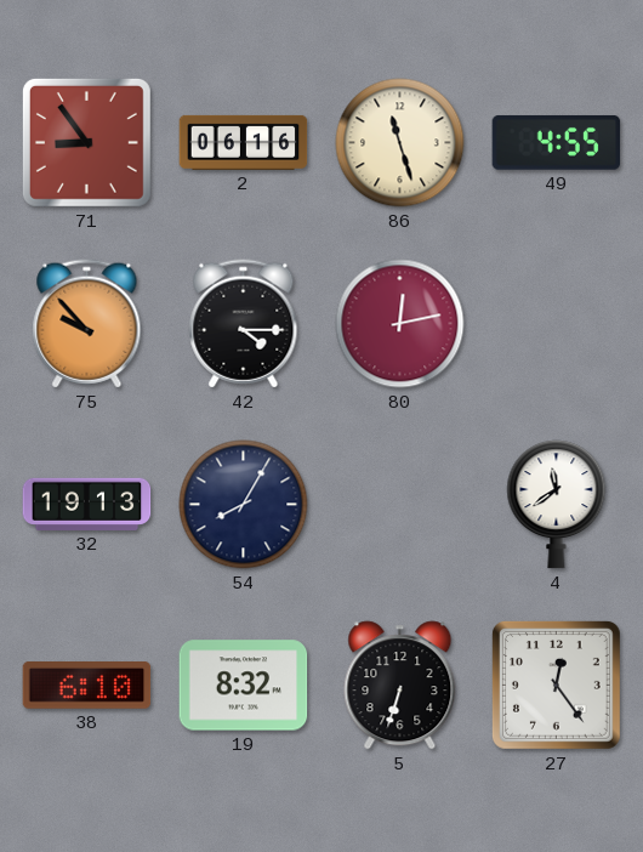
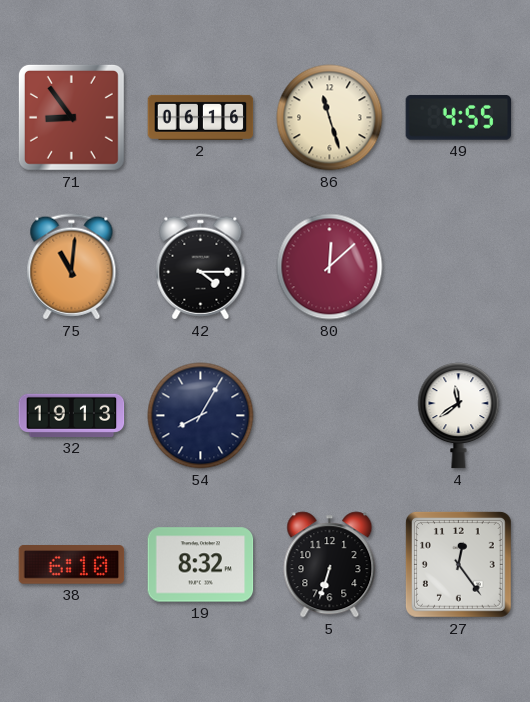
75: 9:53 -> 11:01 (72, 267)
80: 12:13 -> 12:08 (330, 267)
